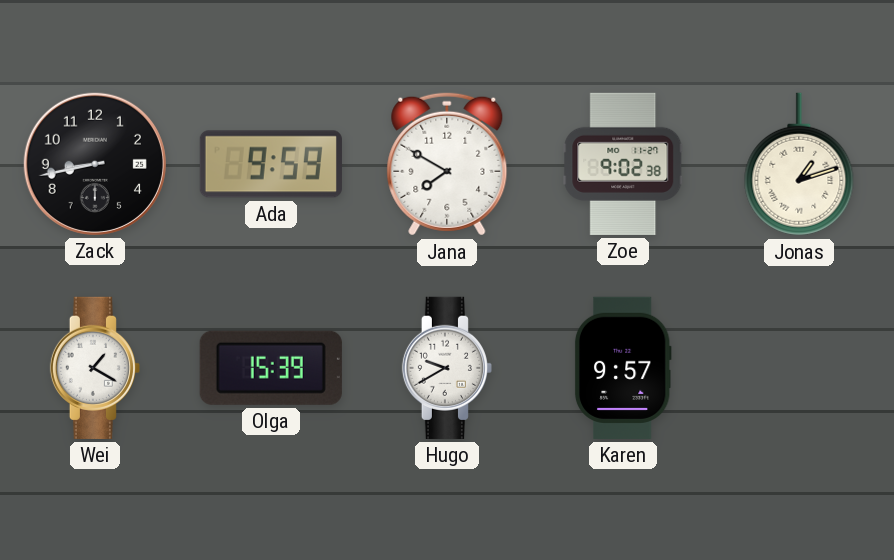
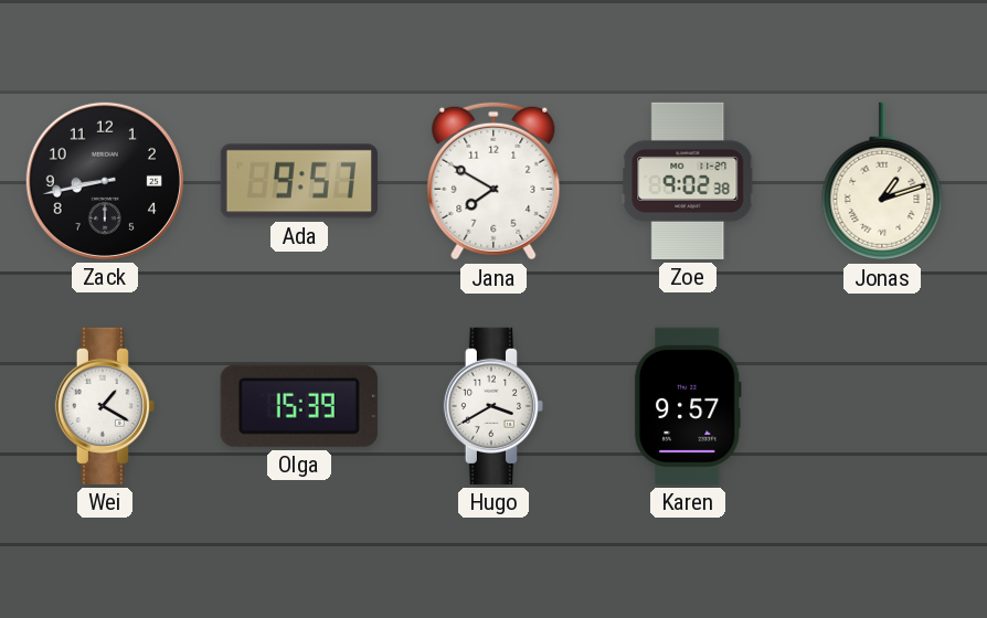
Ada: 9:59 -> 9:57 (299, 181)
Hugo: 9:40 -> 3:40 (493, 406)
